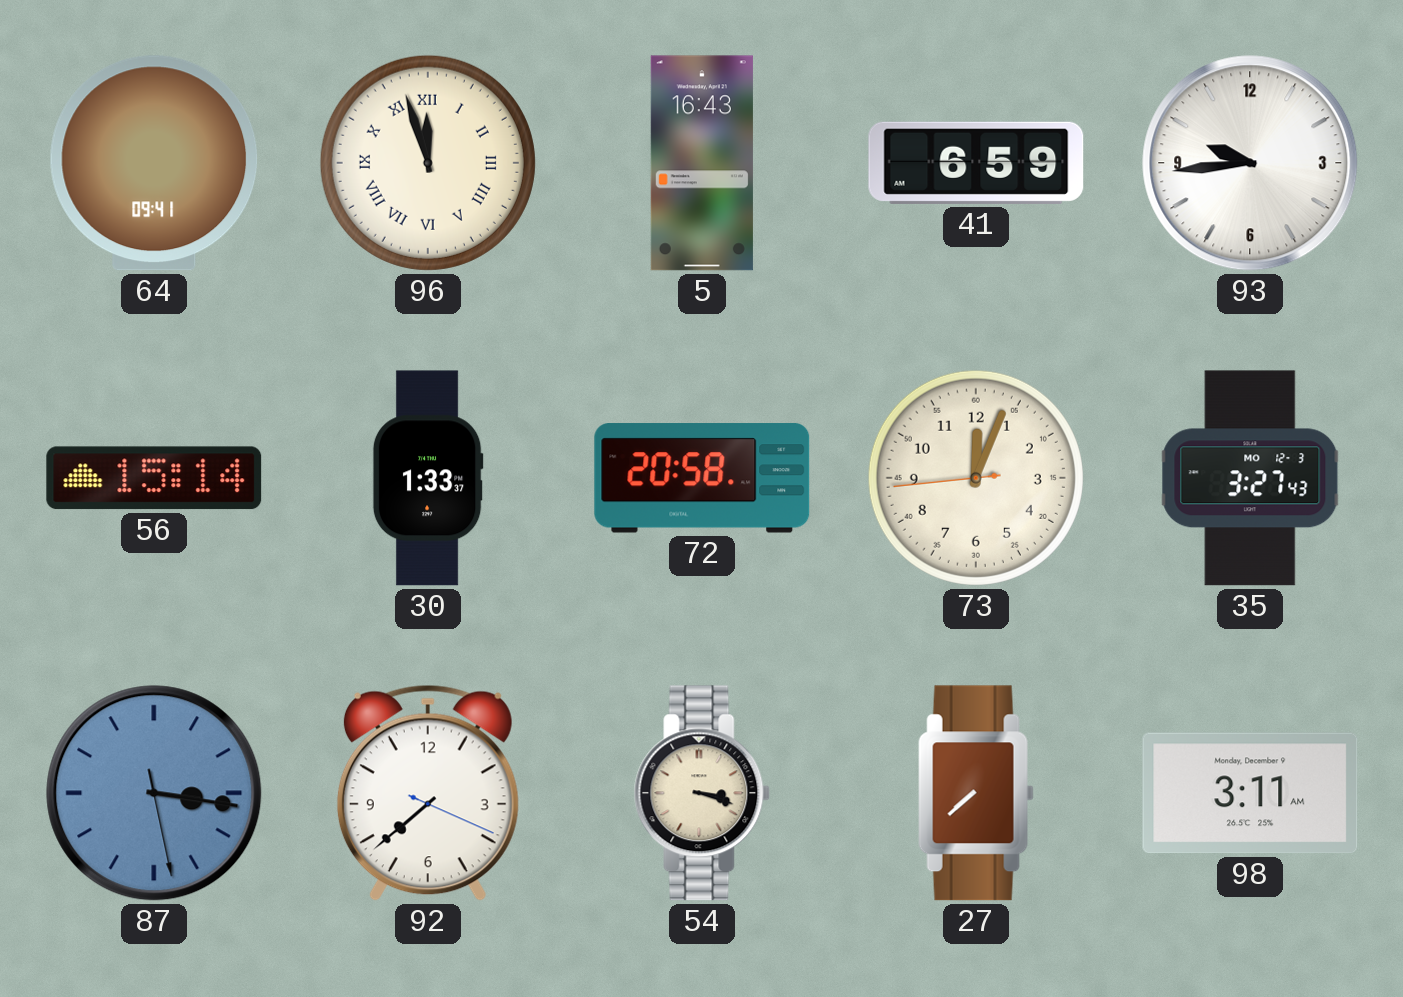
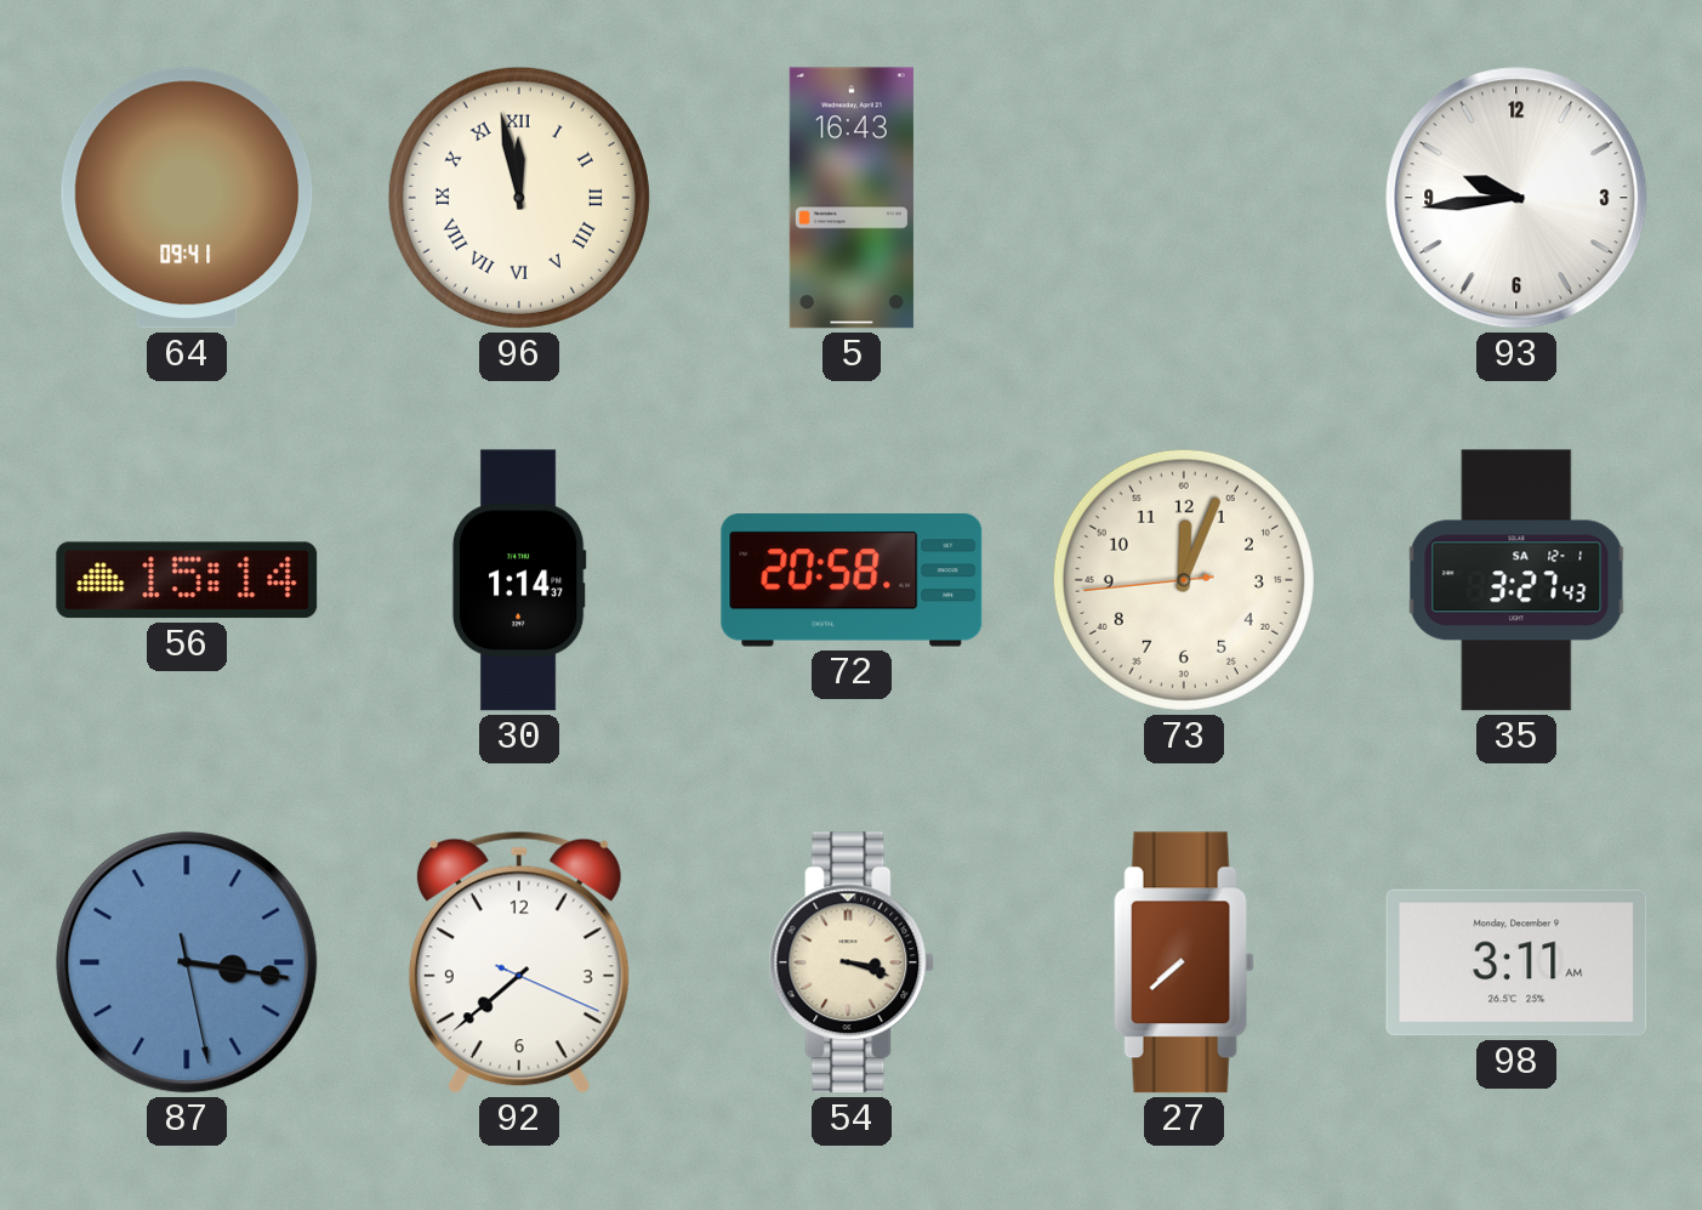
96: 11:57 -> 11:58 (519, 198)
41: 6:59 -> none (976, 163)
30: 1:33 -> 1:14 (519, 580)
35 date: MO 12-3 -> SA 12-1 (1516, 580)
